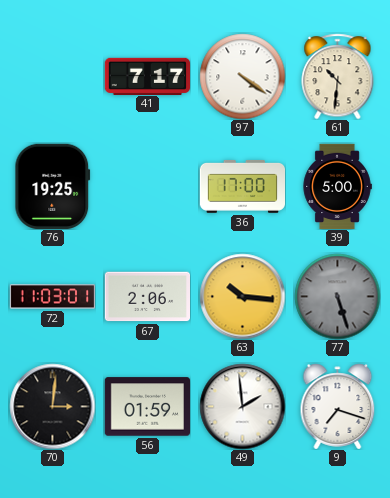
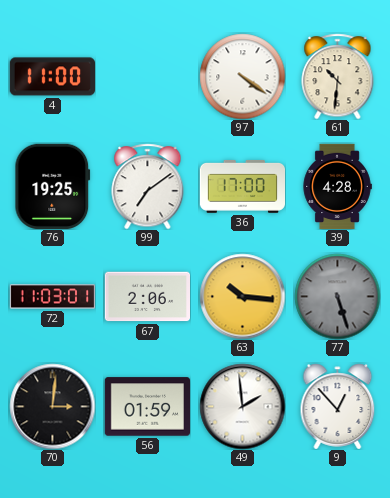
4: none -> 11:00 (52, 77)
41: 7:17 -> none (147, 76)
99: none -> 7:09 (148, 186)
39: 5:00 -> 4:28 (337, 186)
9: 7:18 -> 12:53 (338, 406)
